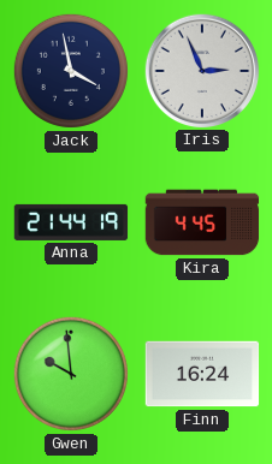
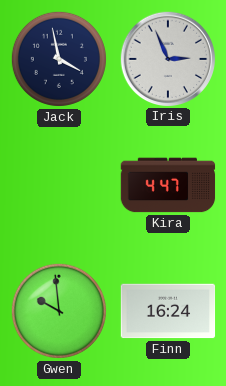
Anna: 21:44 -> none (71, 222)
Kira: 4:45 -> 4:47 (168, 185)
